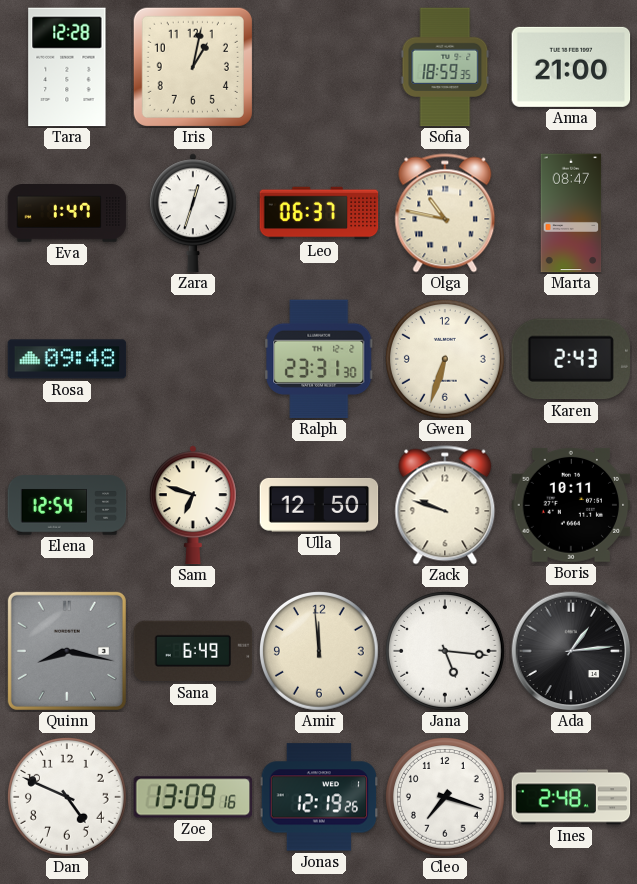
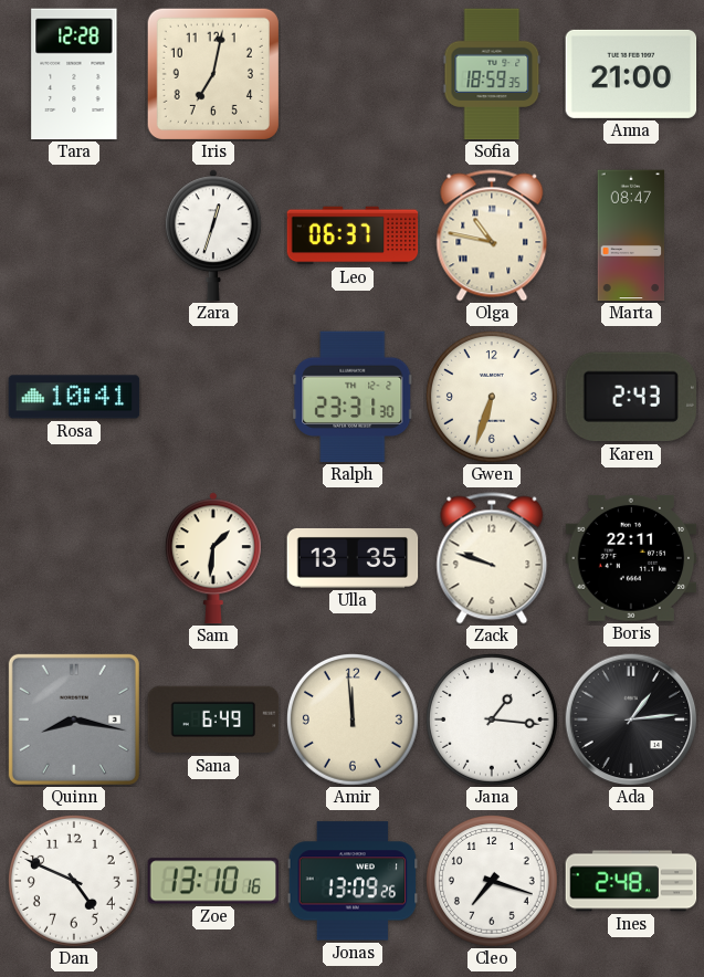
Iris: 1:02 -> 7:02 (213, 74)
Eva: 1:47 -> none (67, 214)
Rosa: 09:48 -> 10:41 (74, 397)
Elena: 12:54 -> none (67, 505)
Sam: 6:48 -> 1:31 (213, 558)
Ulla: 12:50 -> 13:35 (353, 558)
Boris: 10:11 -> 22:11 (631, 558)
Jana: 5:16 -> 1:16 (493, 721)
Zoe: 13:09 -> 13:10 (213, 881)
Jonas: 12:19 -> 13:09 (353, 881)
